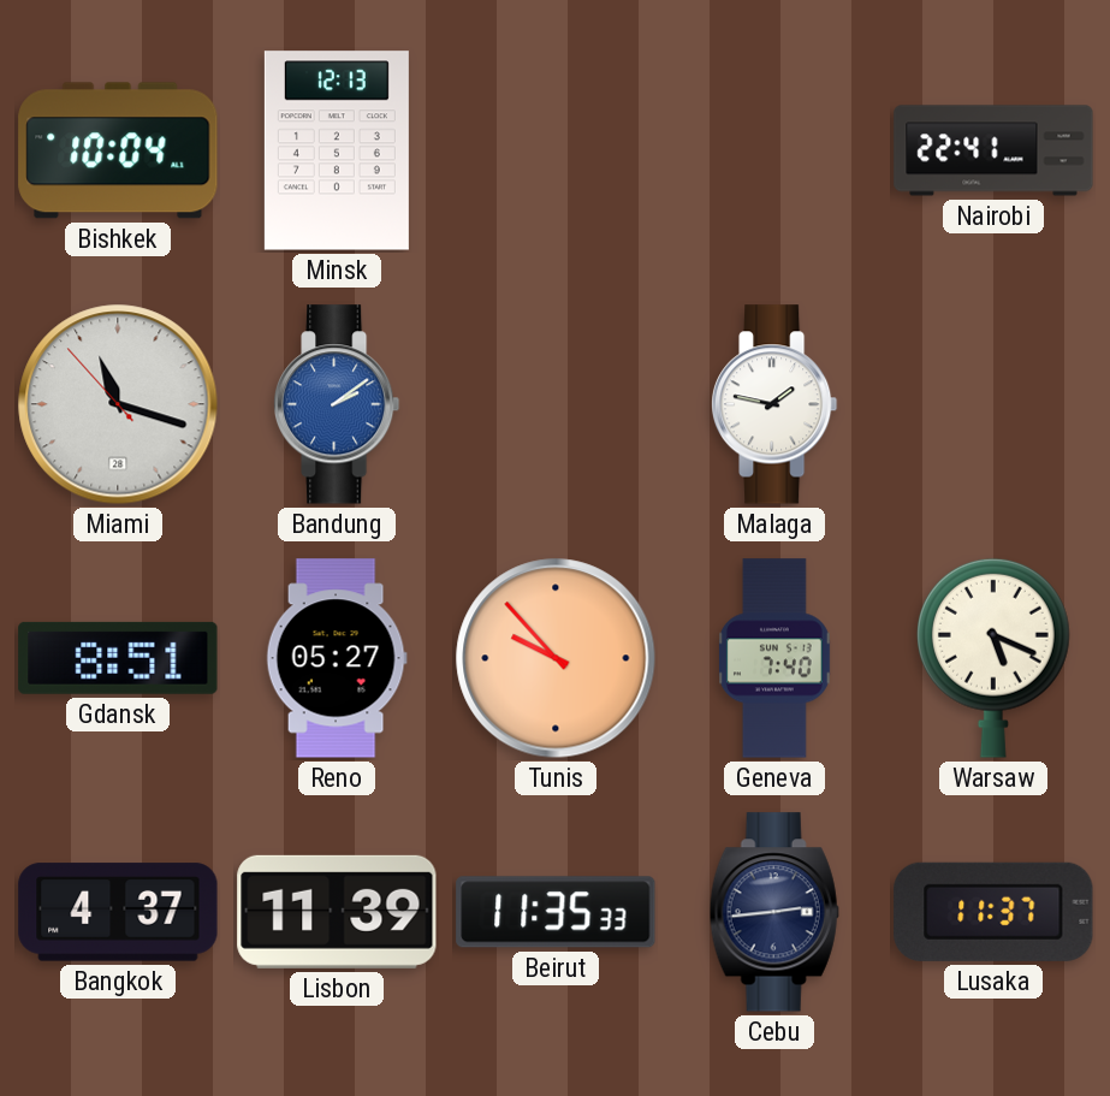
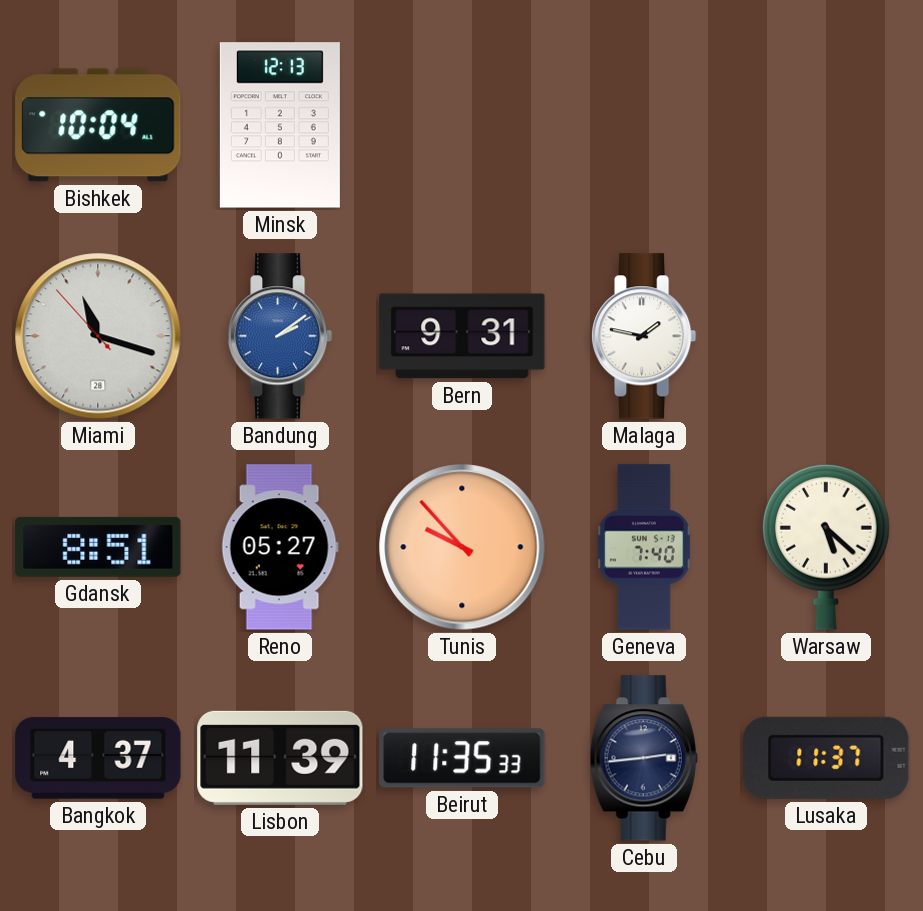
Nairobi: 22:41 -> none (993, 150)
Bern: none -> 9:31 (462, 336)
Warsaw: 5:19 -> 5:22 (826, 547)
